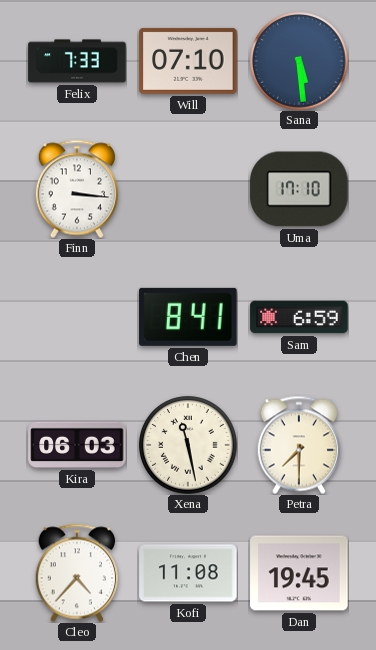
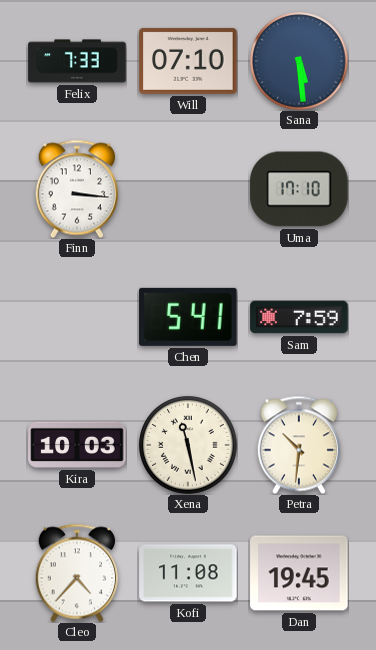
Chen: 8:41 -> 5:41 (188, 317)
Sam: 6:59 -> 7:59 (299, 317)
Kira: 06:03 -> 10:03 (77, 445)
Petra: 7:30 -> 10:31 (299, 445)
